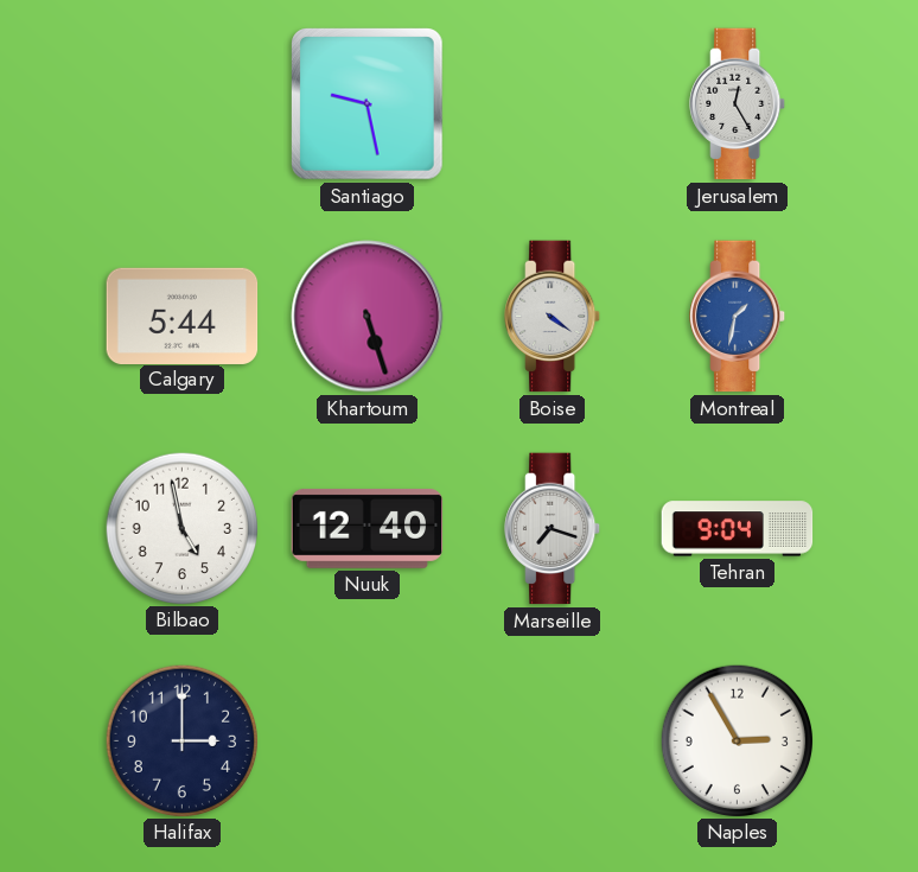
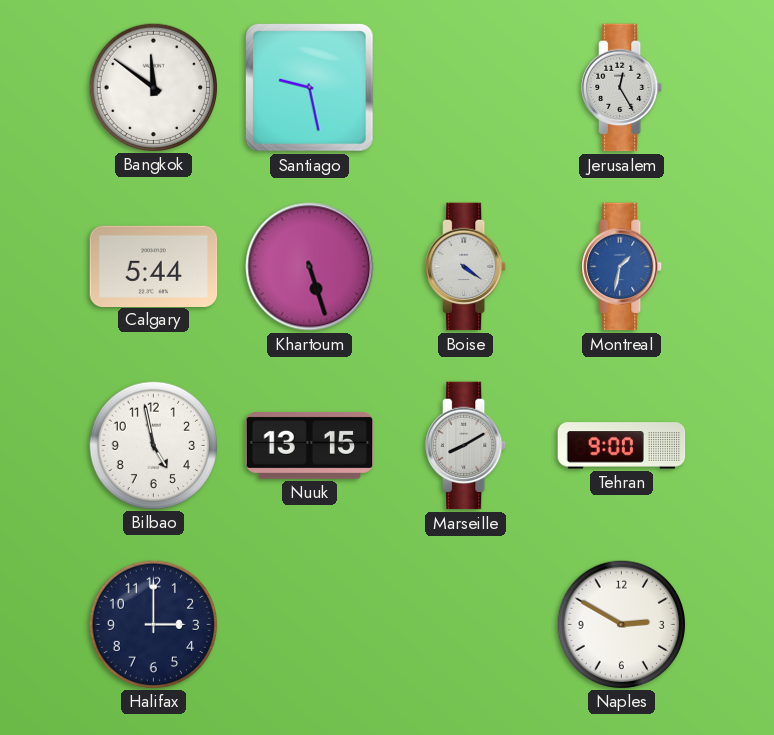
Bangkok: none -> 11:51 (153, 87)
Nuuk: 12:40 -> 13:15 (310, 445)
Marseille: 7:18 -> 8:10 (466, 446)
Tehran: 9:04 -> 9:00 (622, 446)
Naples: 2:55 -> 2:50 (621, 624)
